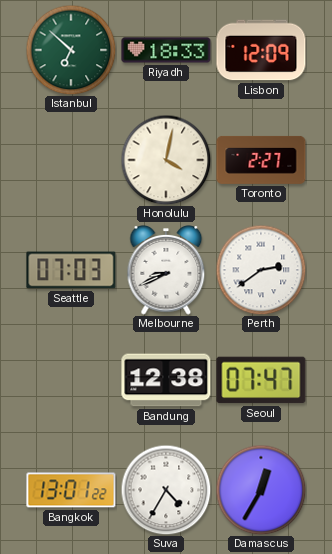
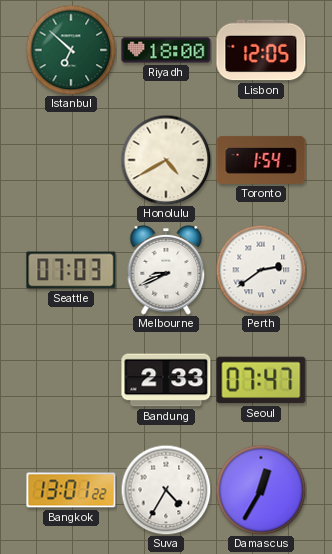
Riyadh: 18:33 -> 18:00 (166, 50)
Lisbon: 12:09 -> 12:05 (261, 50)
Honolulu: 4:02 -> 4:40 (166, 160)
Toronto: 2:27 -> 1:54 (261, 160)
Bandung: 12:38 -> 2:33 (166, 380)
